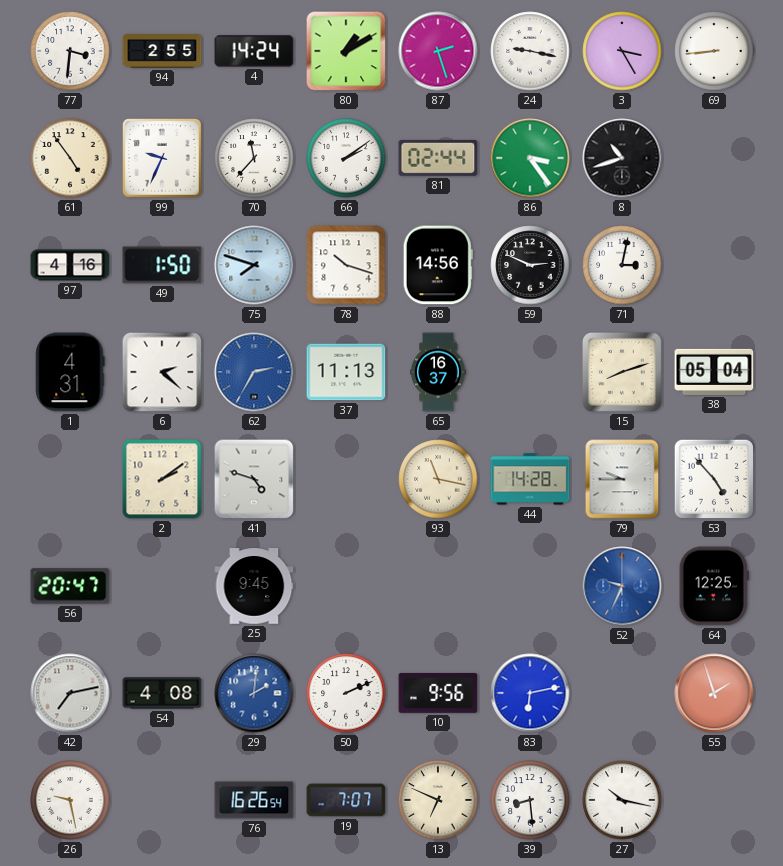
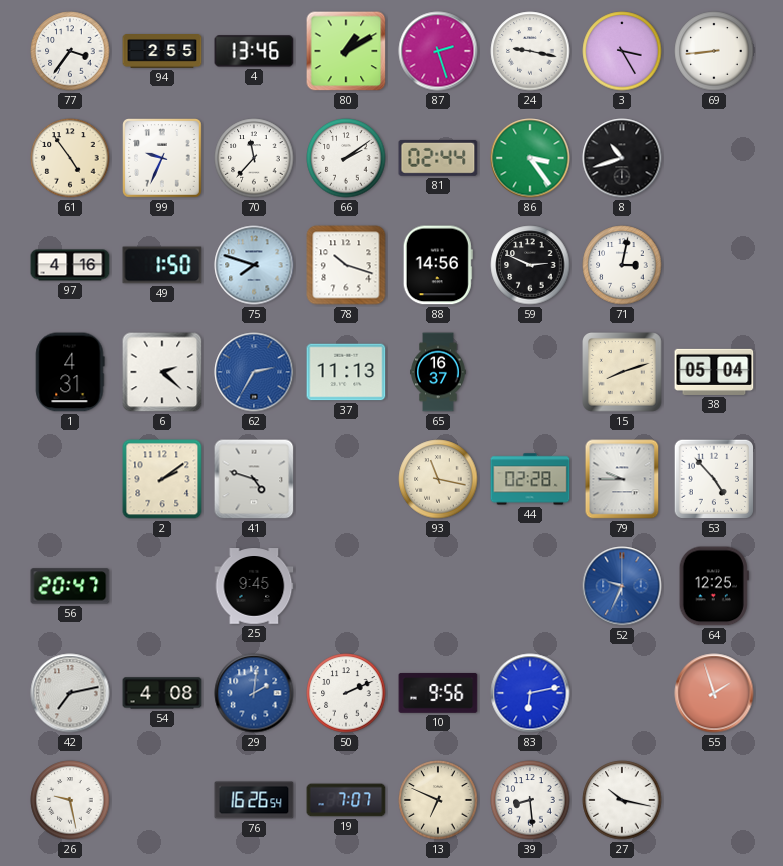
77: 3:31 -> 3:36 (70, 51)
4: 14:24 -> 13:46 (254, 51)
44: 14:28 -> 02:28 (530, 479)
